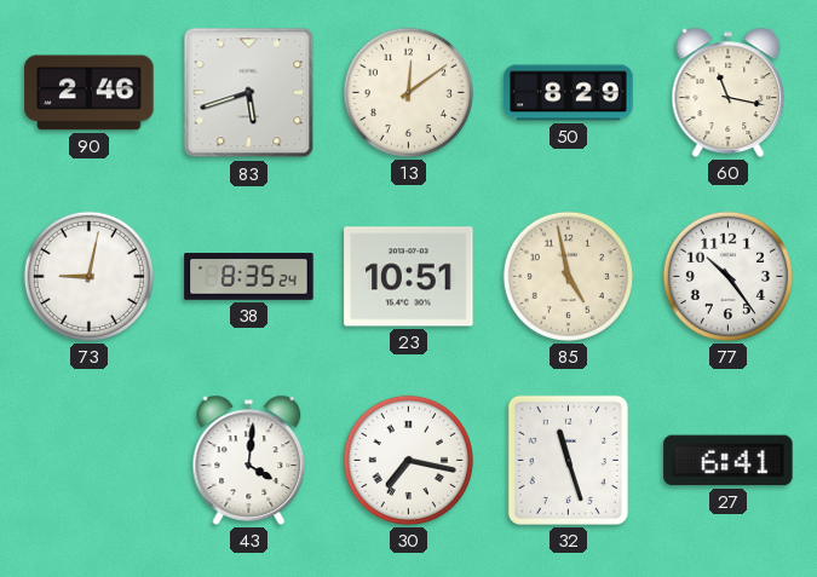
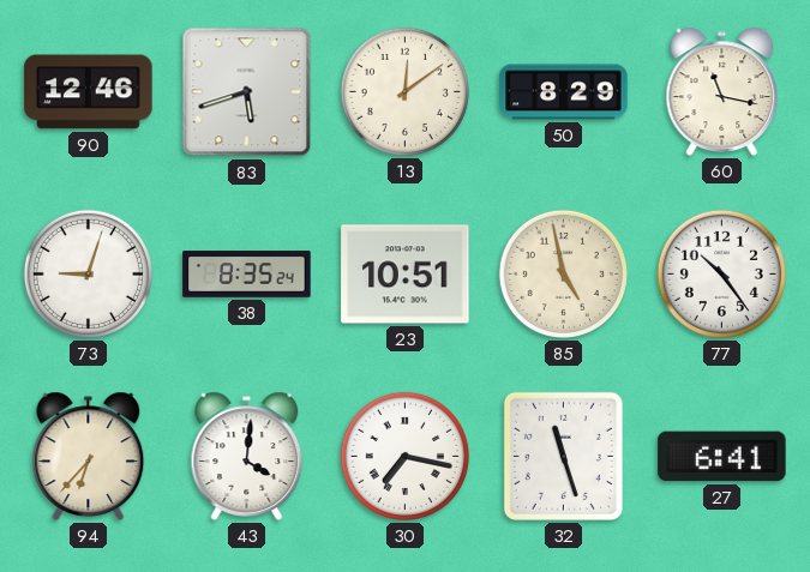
90: 2:46 -> 12:46 (89, 92)
73: 9:02 -> 9:03 (88, 273)
94: none -> 6:37 (89, 456)
